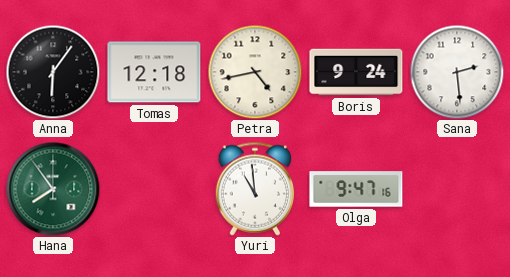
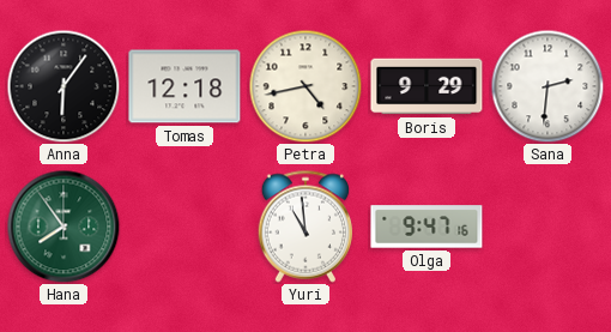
Boris: 9:24 -> 9:29 (427, 86)
Sana: 2:29 -> 2:31 (548, 86)
